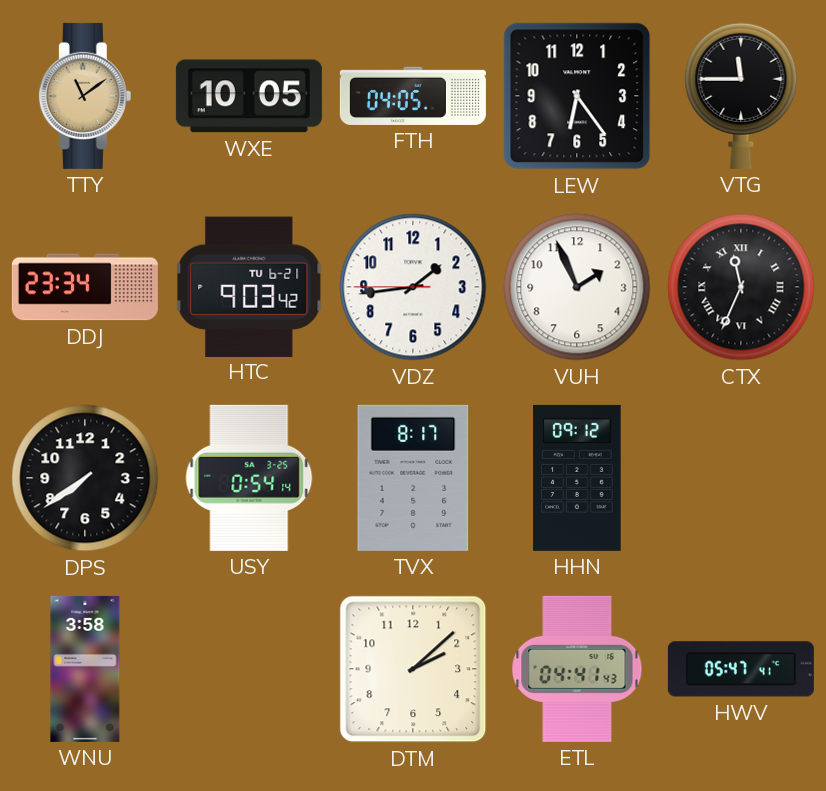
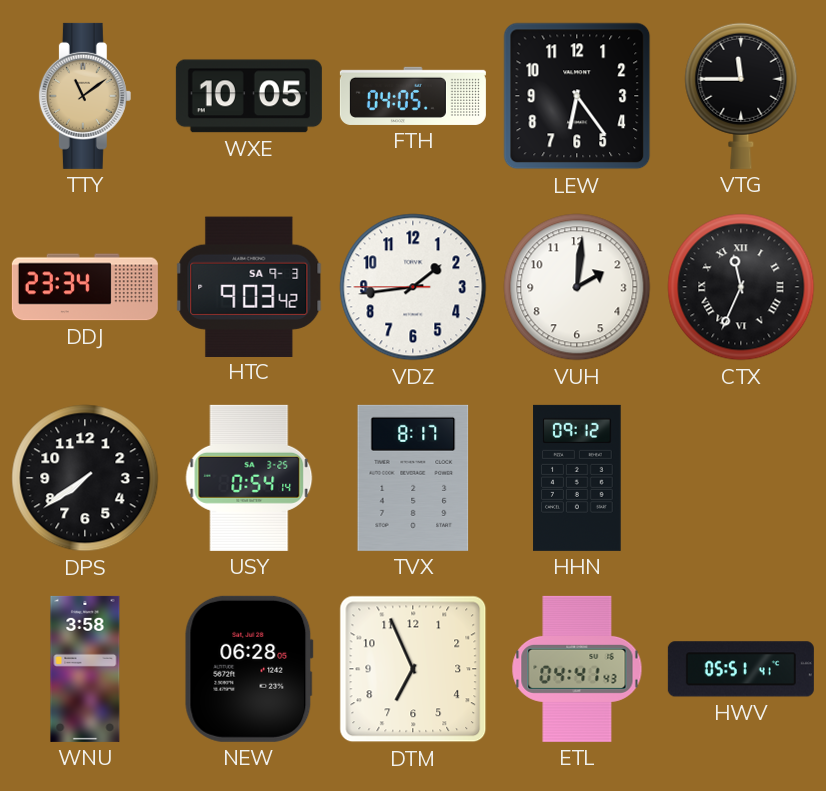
HTC date: TU 6-21 -> SA 9-3 (249, 286)
VUH: 1:56 -> 2:01 (577, 287)
NEW: none -> 06:28 (249, 669)
DTM: 2:08 -> 6:56 (413, 669)
HWV: 05:47 -> 05:51 (741, 669)
